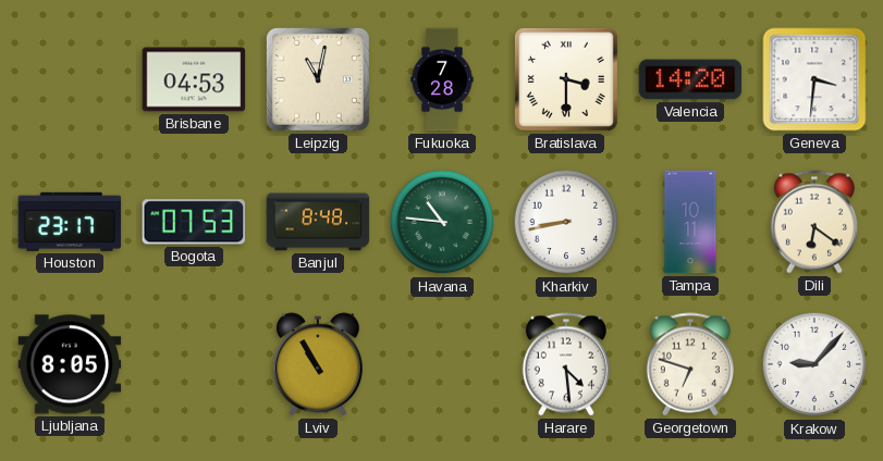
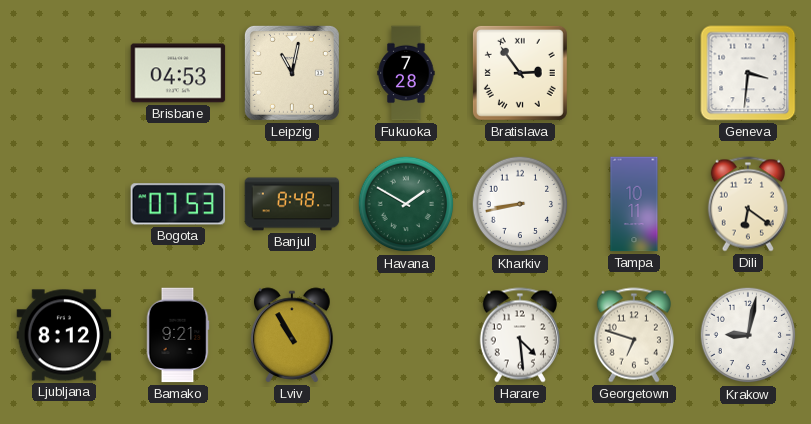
Bratislava: 3:30 -> 2:54 (520, 73)
Valencia: 14:20 -> none (690, 79)
Houston: 23:17 -> none (70, 222)
Havana: 10:46 -> 1:50 (406, 204)
Ljubljana: 8:05 -> 8:12 (64, 335)
Bamako: none -> 9:21 (178, 335)
Krakow: 9:07 -> 9:02 (748, 335)
